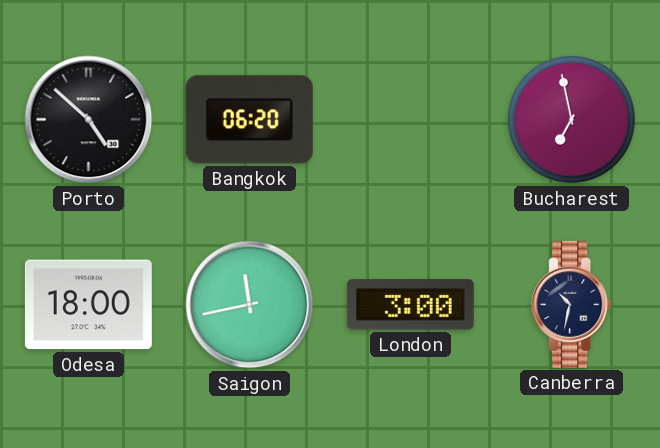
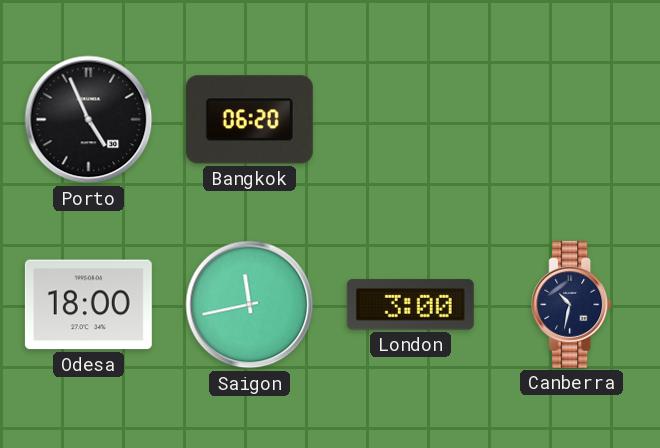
Porto: 4:52 -> 4:56 (89, 120)
Bucharest: 6:58 -> none (571, 119)
